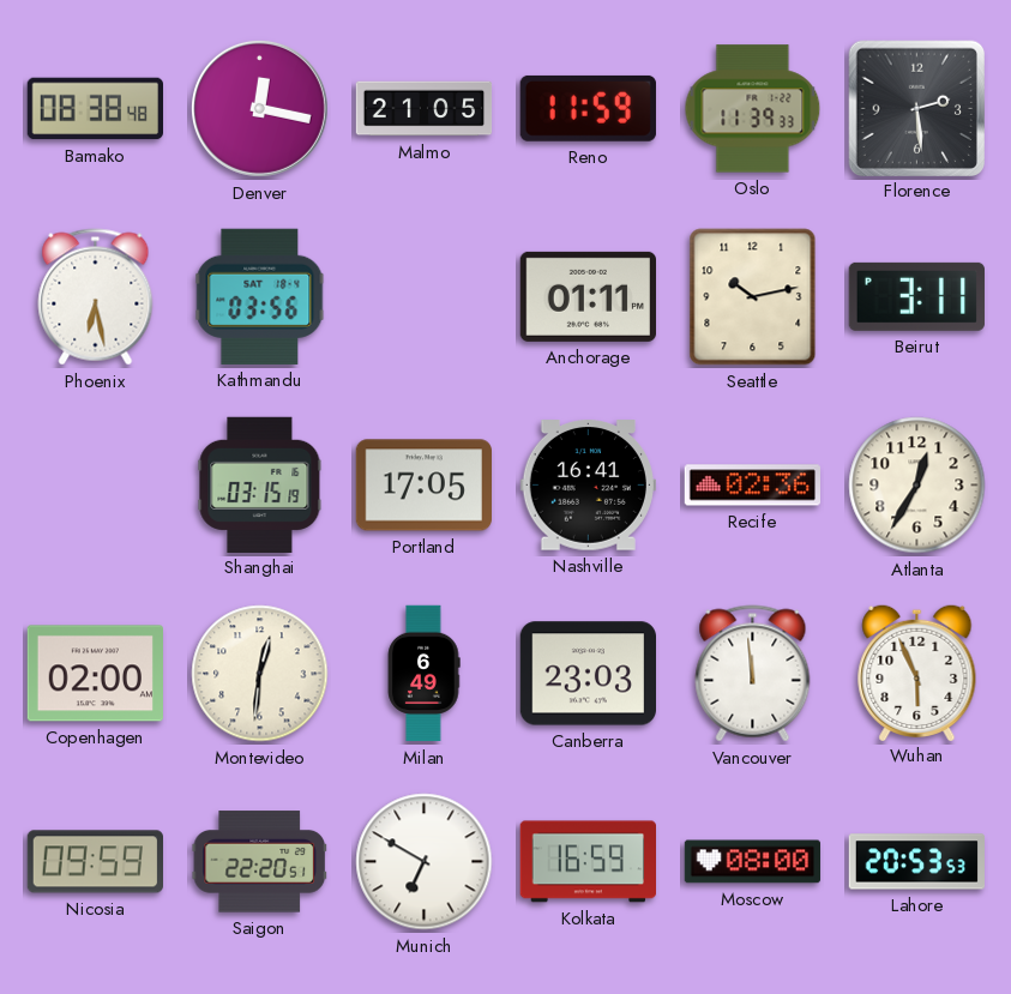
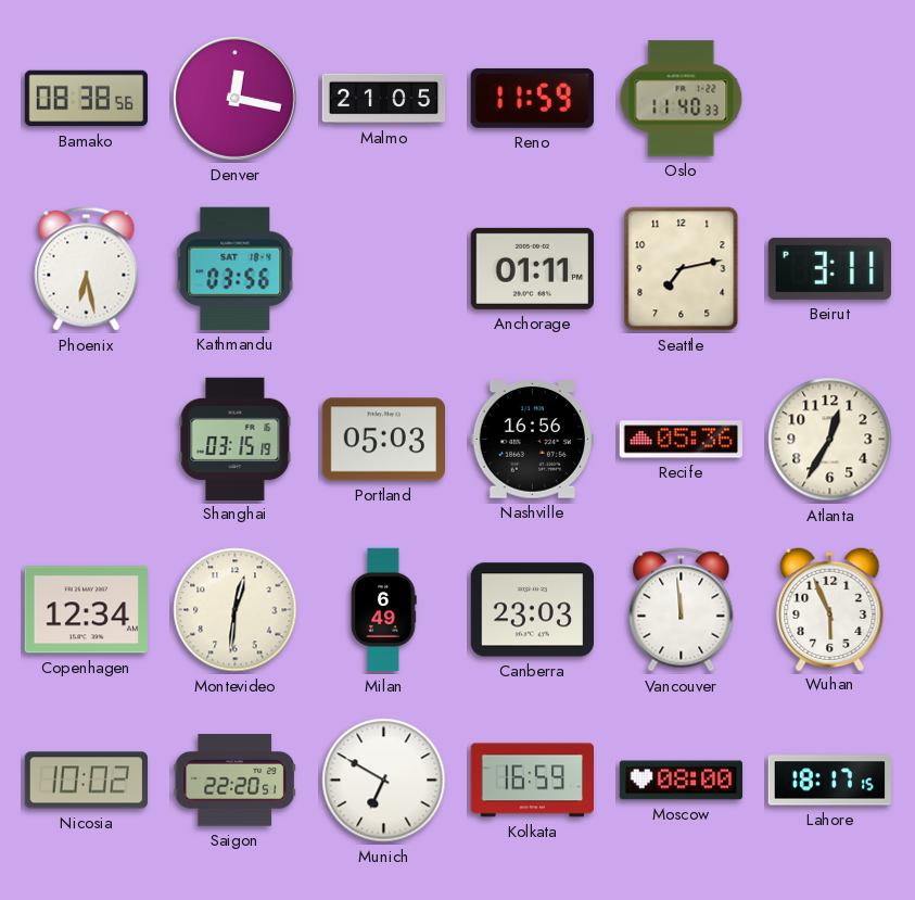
Bamako: 08:38:48 -> 08:38:56 (86, 99)
Oslo: 11:39 -> 11:40 (682, 99)
Florence: 2:29 -> none (916, 108)
Seattle: 10:13 -> 7:13 (682, 269)
Portland: 17:05 -> 05:03 (383, 440)
Nashville: 16:41 -> 16:56 (532, 440)
Recife: 02:36 -> 05:36 (681, 440)
Copenhagen: 02:00 -> 12:34 (86, 610)
Nicosia: 09:59 -> 10:02 (86, 781)
Lahore: 20:53 -> 18:17 (829, 781)
